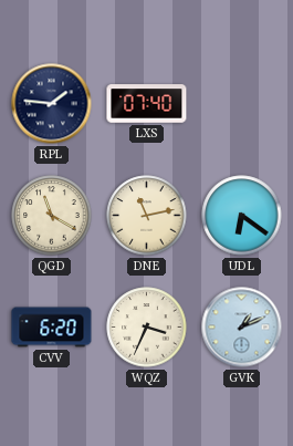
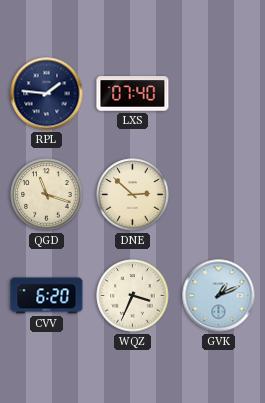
QGD: 11:20 -> 11:18 (47, 195)
DNE: 11:13 -> 2:52 (133, 195)
UDL: 6:21 -> none (242, 216)
